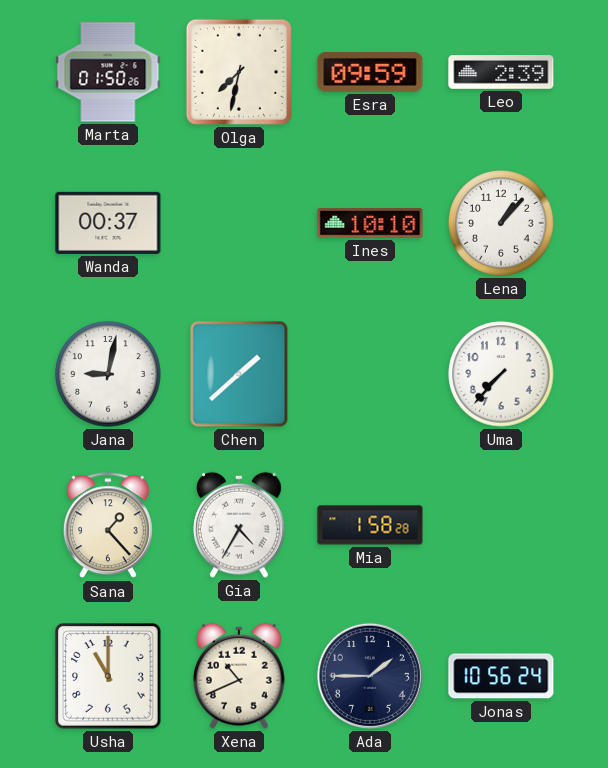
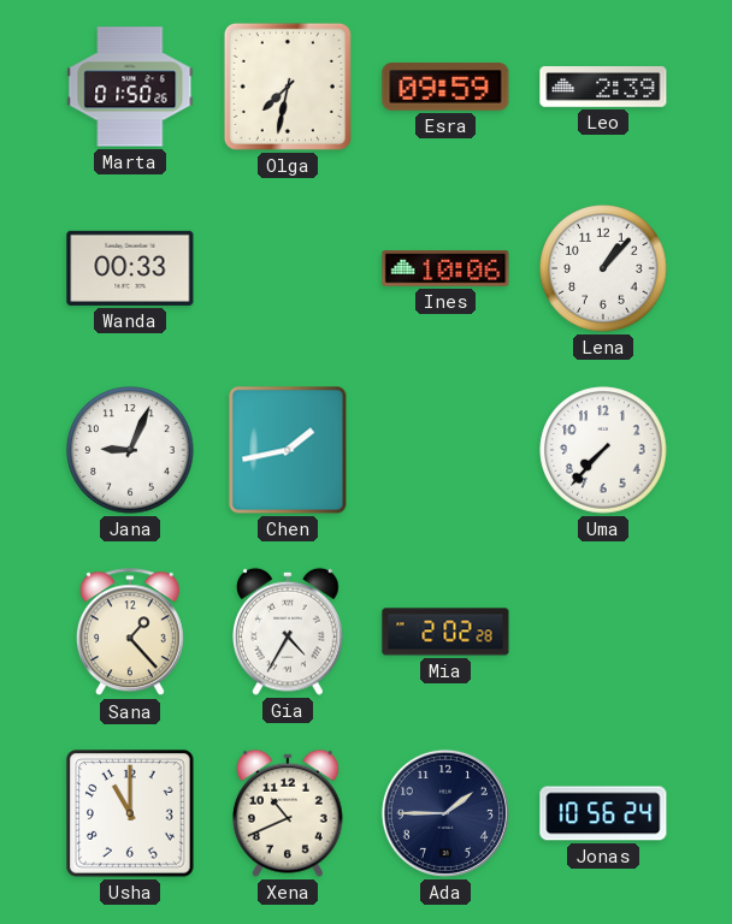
Wanda: 00:37 -> 00:33 (130, 268)
Ines: 10:10 -> 10:06 (445, 268)
Jana: 9:02 -> 9:04 (130, 450)
Chen: 1:38 -> 1:43 (288, 450)
Mia: 1:58 -> 2:02 (445, 632)
